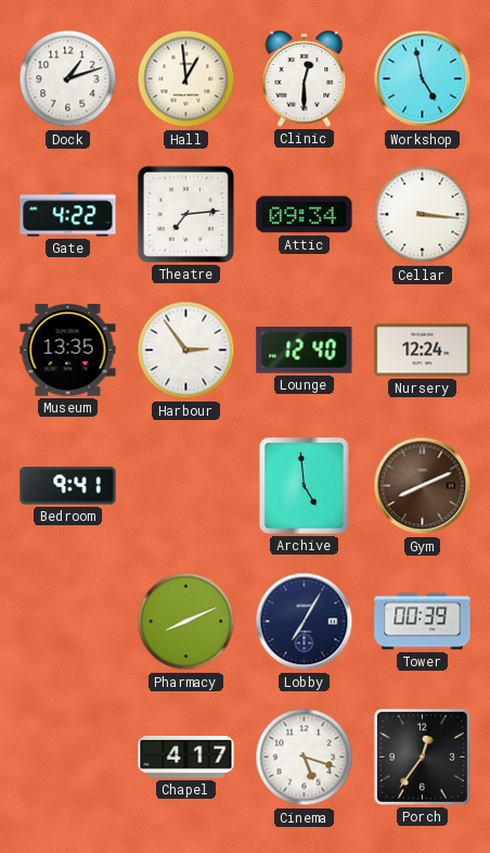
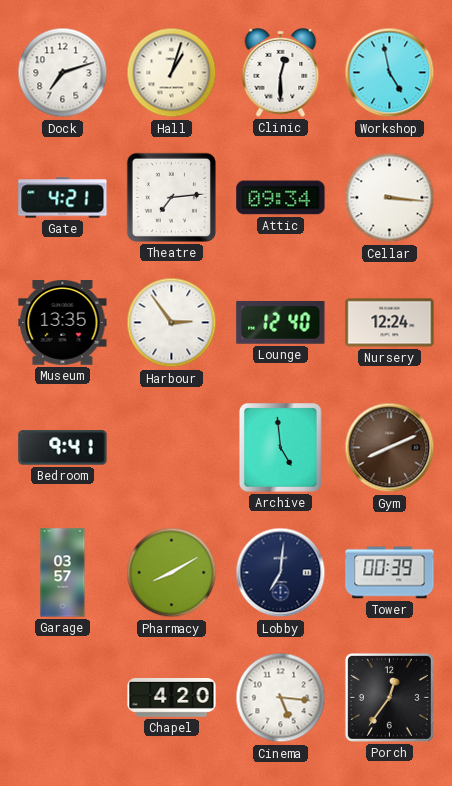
Dock: 1:12 -> 7:12 (63, 73)
Hall: 12:59 -> 1:03 (172, 73)
Gate: 4:22 -> 4:21 (63, 198)
Garage: none -> 03:57 (63, 573)
Pharmacy: 8:11 -> 8:10 (172, 573)
Lobby: 7:05 -> 7:01 (281, 573)
Chapel: 4:17 -> 4:20 (172, 698)
Cinema: 5:18 -> 5:16 (281, 698)
